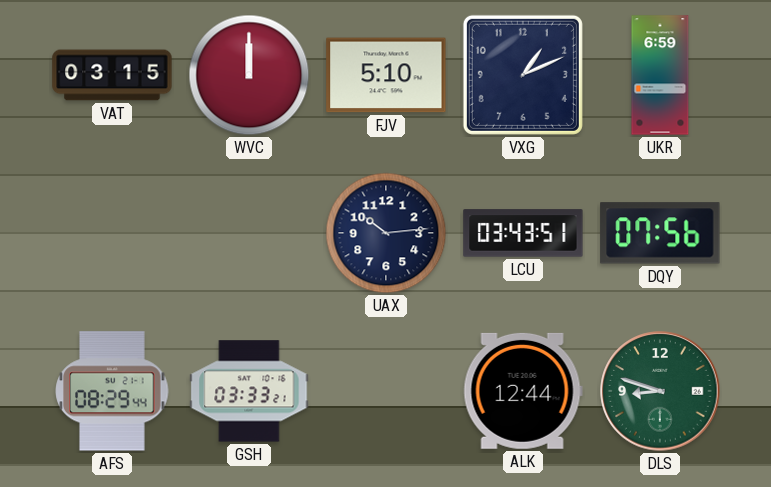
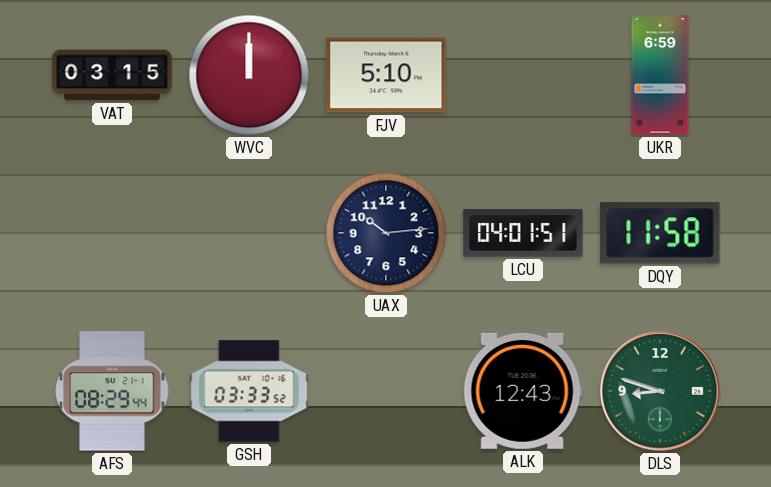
VXG: 1:11 -> none (523, 75)
LCU: 03:43 -> 04:01 (523, 233)
DQY: 07:56 -> 11:58 (660, 233)
GSH: 03:33:21 -> 03:33:52 (249, 391)
ALK: 12:44 -> 12:43 (523, 391)
